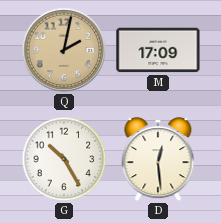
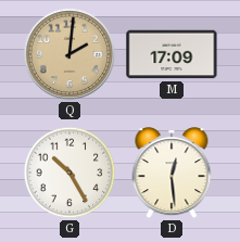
Q: 2:02 -> 2:01 (70, 54)
